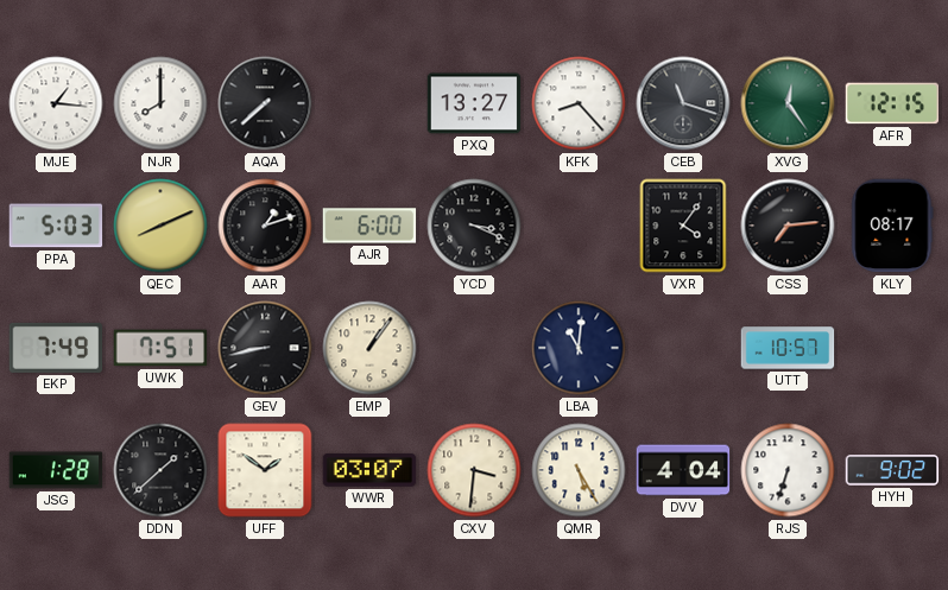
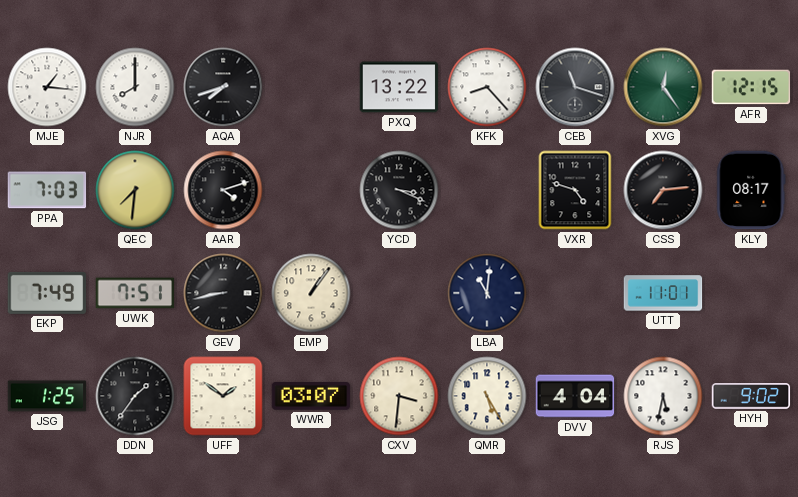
AQA: 7:38 -> 7:42 (223, 87)
PXQ: 13:27 -> 13:22 (399, 87)
PPA: 5:03 -> 7:03 (47, 190)
QEC: 8:11 -> 7:31 (135, 190)
AAR: 1:12 -> 4:12 (223, 190)
AJR: 6:00 -> none (369, 226)
VXR: 4:06 -> 4:48 (575, 190)
UTT: 10:57 -> 11:01 (663, 293)
JSG: 1:28 -> 1:25 (47, 396)
DDN: 1:38 -> 1:36 (135, 396)
RJS: 6:33 -> 5:32 (663, 396)
